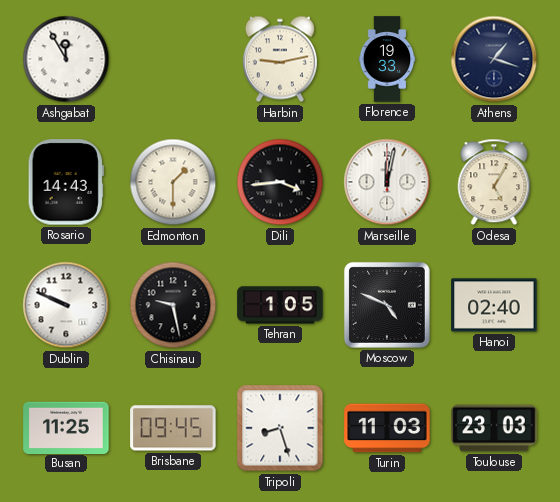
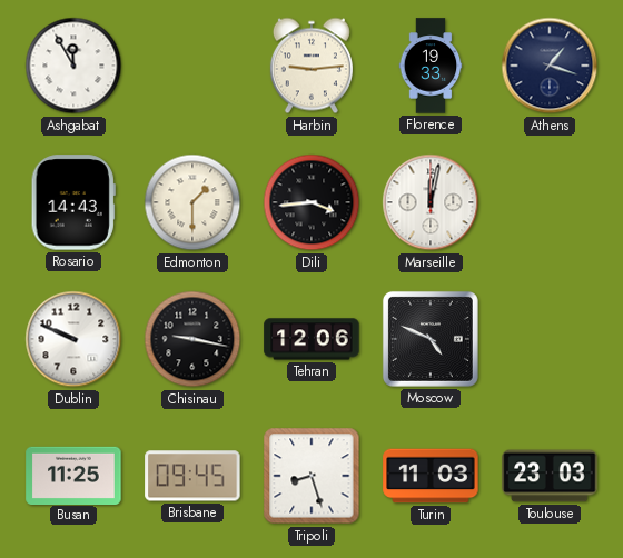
Harbin: 9:13 -> 9:14 (311, 66)
Odesa: 5:05 -> none (494, 182)
Chisinau: 9:28 -> 9:17 (192, 339)
Tehran: 1:05 -> 12:06 (311, 339)
Hanoi: 02:40 -> none (494, 305)
